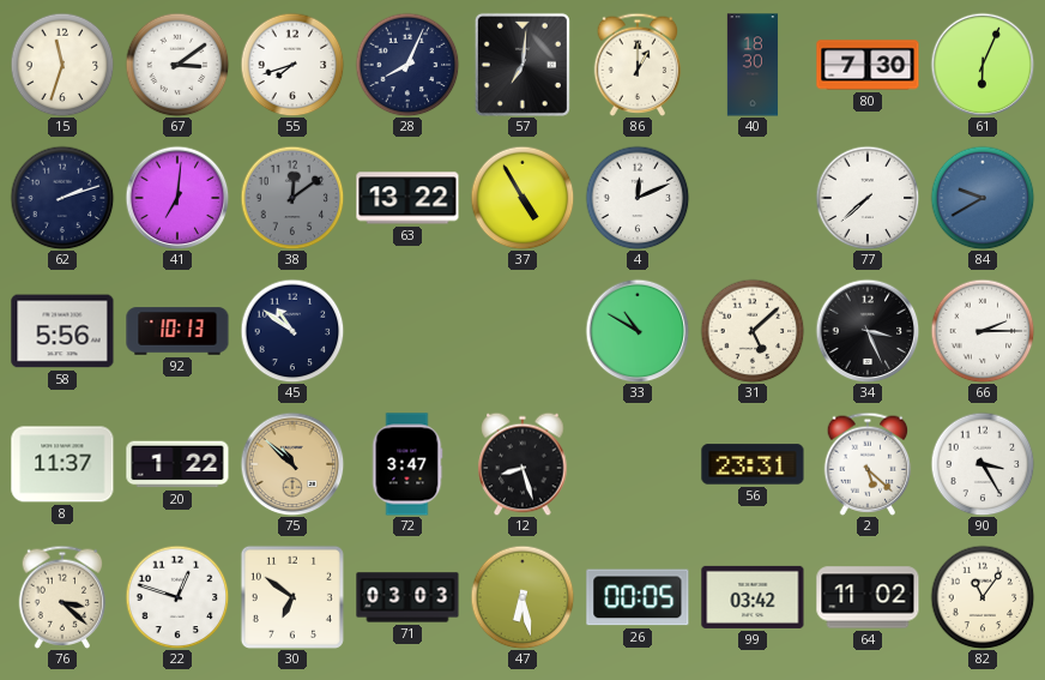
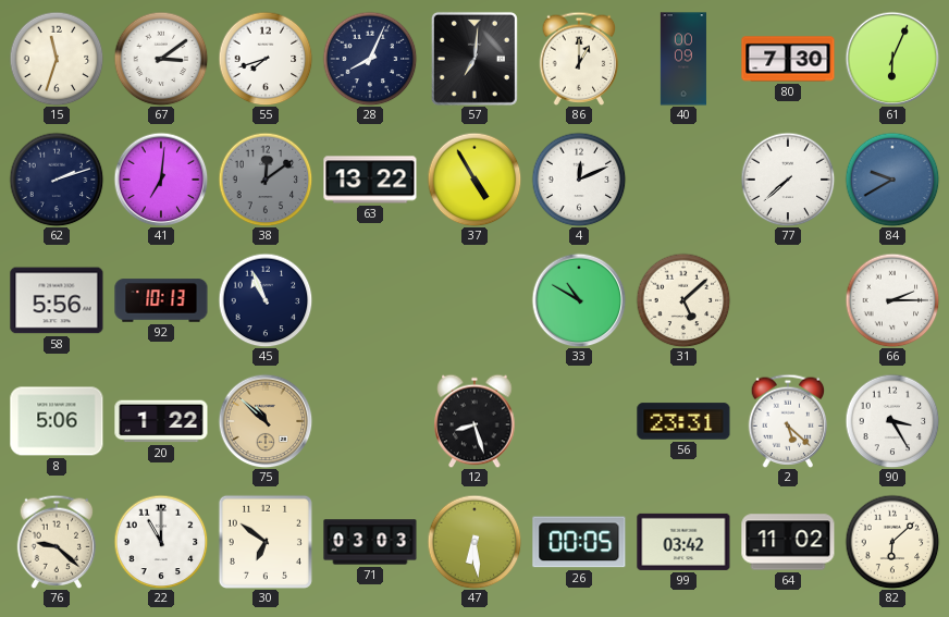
40: 18:30 -> 00:09 (683, 59)
45: 10:51 -> 10:56 (266, 300)
34: 3:26 -> none (868, 331)
8: 11:37 -> 5:06 (57, 421)
72: 3:47 -> none (407, 464)
76: 3:22 -> 9:22 (57, 542)
22: 12:48 -> 11:00 (161, 542)
47: 6:28 -> 6:29 (474, 542)
82: 11:06 -> 6:08 (892, 542)
